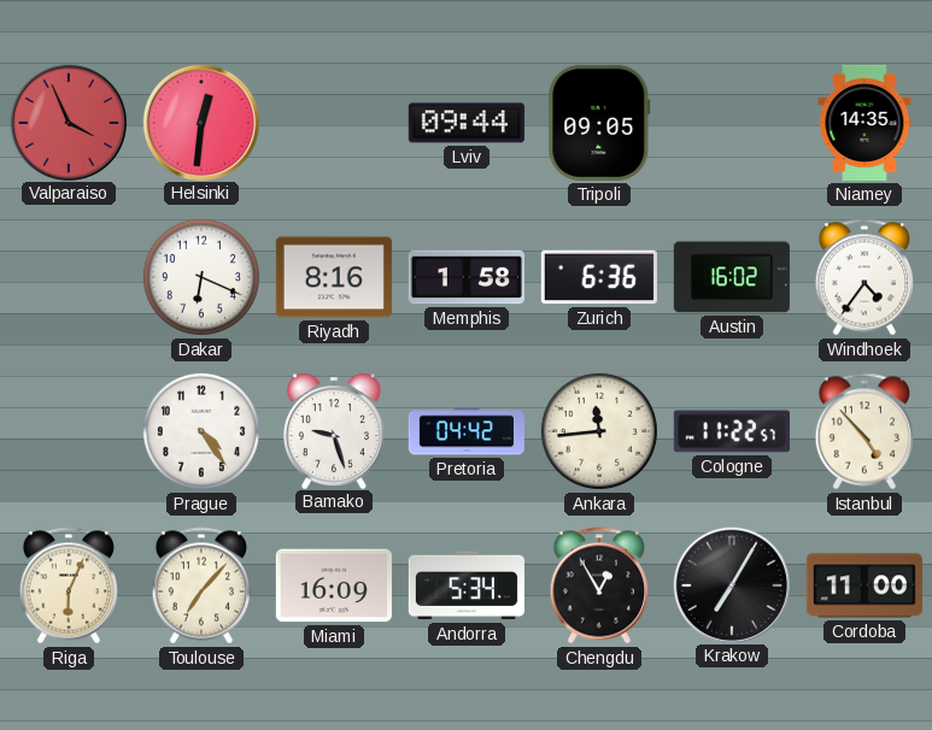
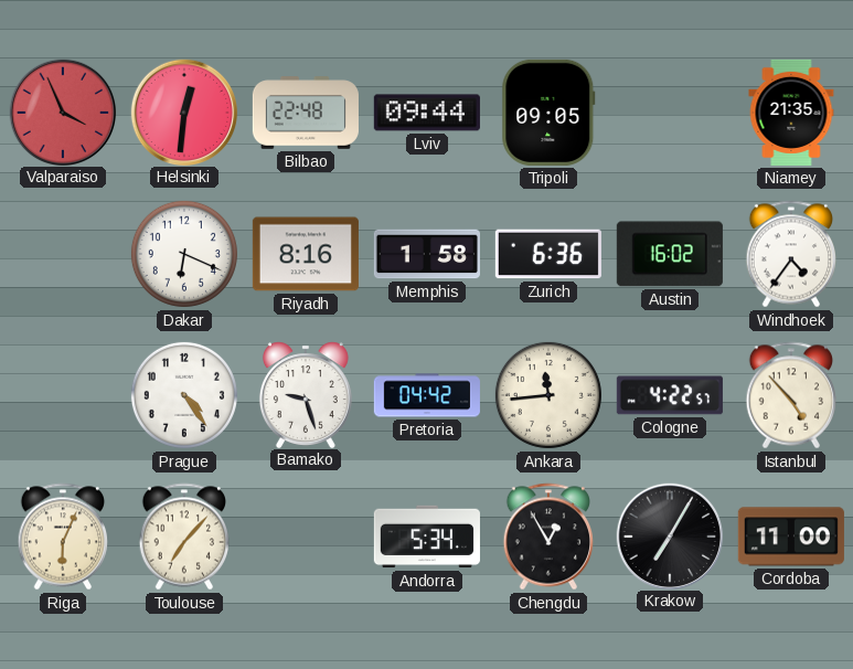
Bilbao: none -> 22:48 (306, 113)
Niamey: 14:35 -> 21:35 (791, 113)
Cologne: 11:22 -> 4:22 (670, 395)
Miami: 16:09 -> none (334, 585)
